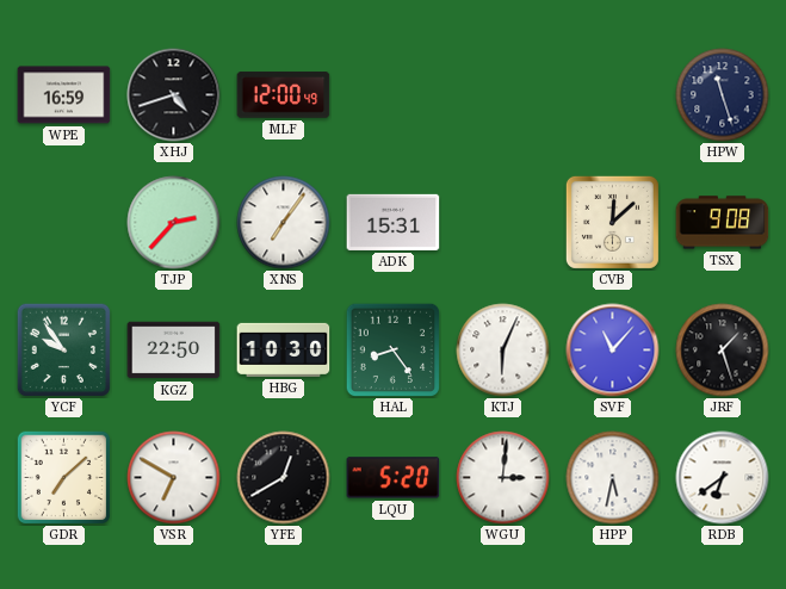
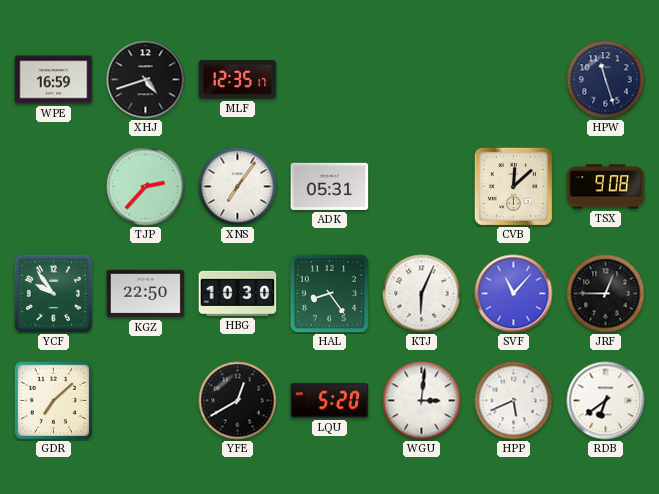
MLF: 12:00 -> 12:35 (238, 80)
ADK: 15:31 -> 05:31 (330, 186)
JRF: 1:27 -> 12:45 (606, 294)
VSR: 6:50 -> none (174, 478)
HPP: 5:32 -> 5:41 (514, 401)
